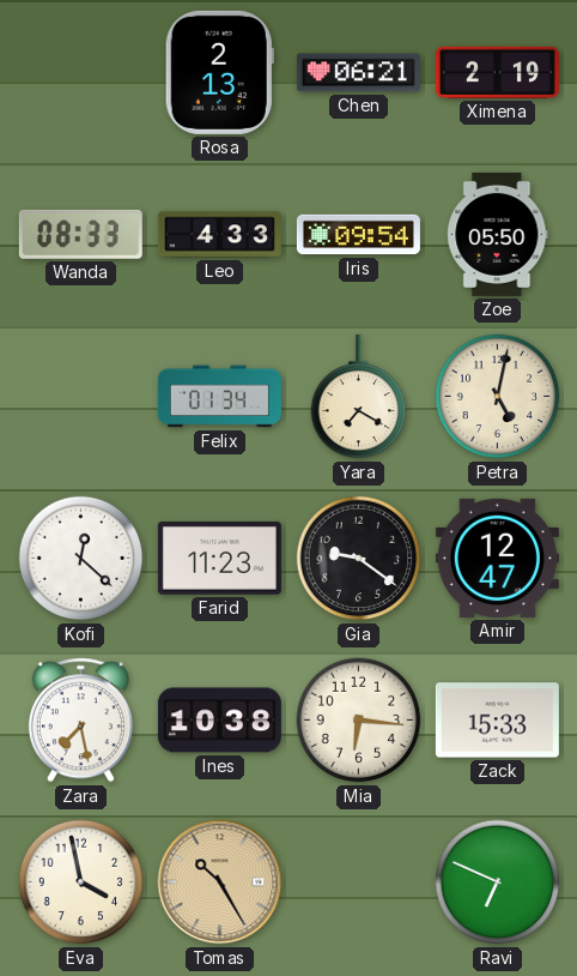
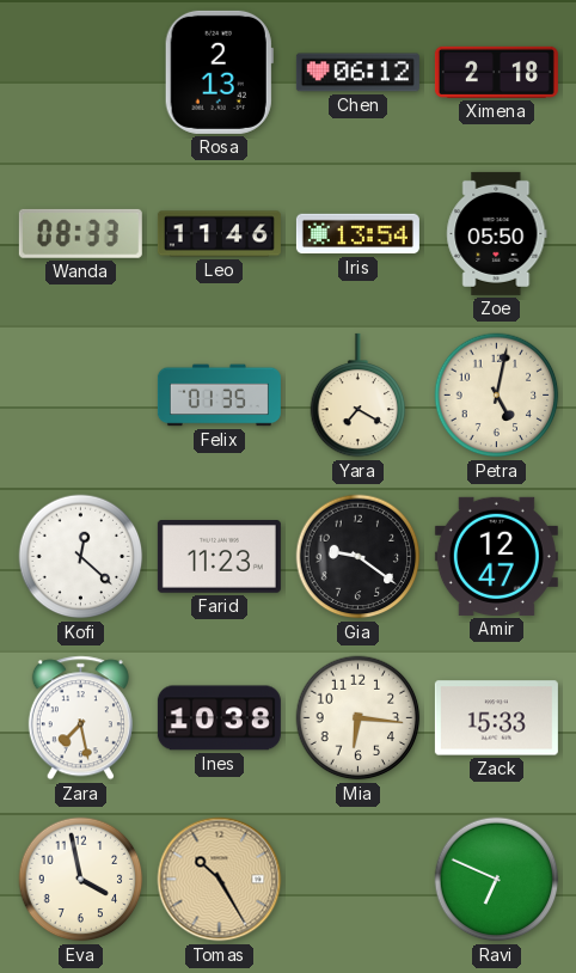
Chen: 06:21 -> 06:12 (357, 73)
Ximena: 2:19 -> 2:18 (496, 72)
Leo: 4:33 -> 11:46 (219, 234)
Iris: 09:54 -> 13:54 (357, 234)
Felix: 01:34 -> 01:35 (219, 396)
